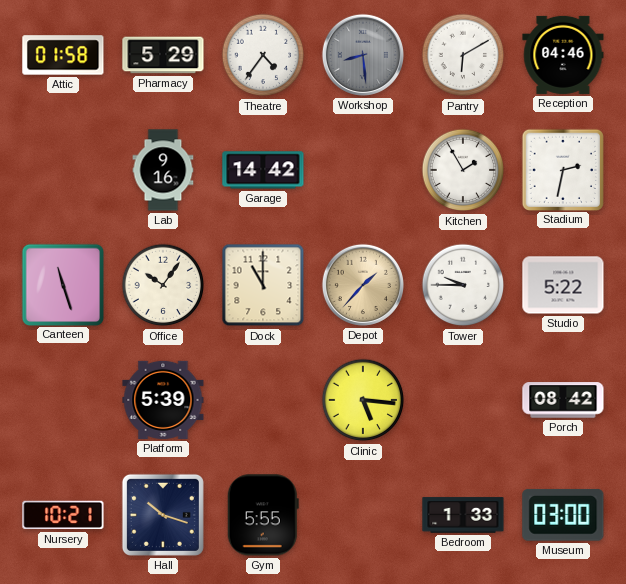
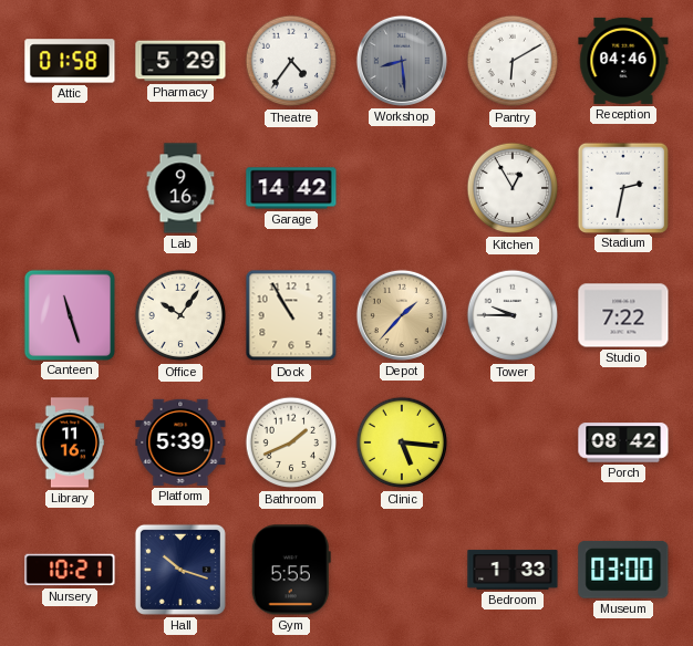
Kitchen: 1:55 -> 12:55 (513, 188)
Dock: 11:00 -> 10:55 (291, 315)
Studio: 5:22 -> 7:22 (623, 315)
Library: none -> 11:16 (70, 442)
Bathroom: none -> 1:41 (291, 442)
